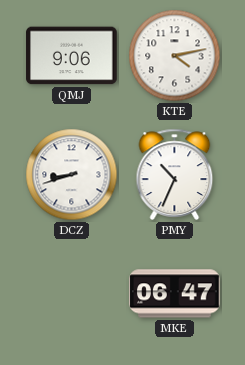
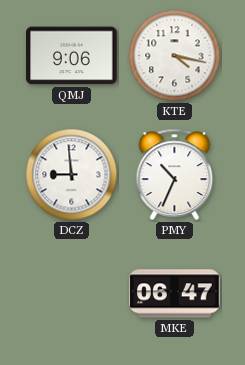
KTE: 4:13 -> 4:17 (175, 56)
DCZ: 8:42 -> 8:59 (72, 175)
